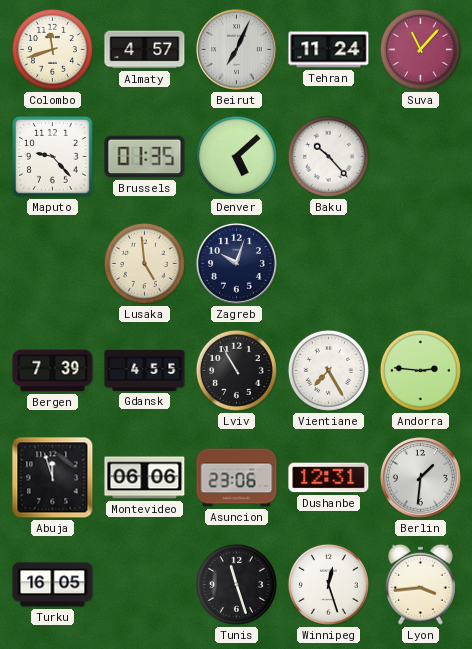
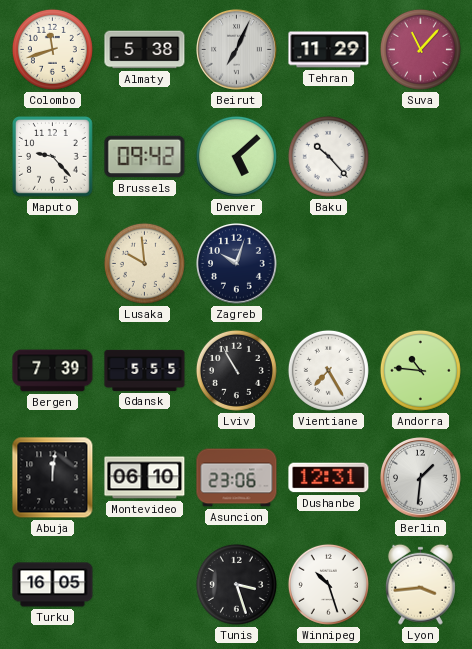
Almaty: 4:57 -> 5:38 (145, 50)
Tehran: 11:24 -> 11:29 (329, 50)
Brussels: 01:35 -> 09:42 (145, 157)
Lusaka: 4:59 -> 9:59 (144, 263)
Gdansk: 4:55 -> 5:55 (145, 370)
Andorra: 2:46 -> 10:46 (420, 370)
Abuja: 11:57 -> 12:01 (53, 478)
Montevideo: 06:06 -> 06:10 (145, 478)
Tunis: 11:27 -> 3:27 (236, 584)
Winnipeg: 12:27 -> 10:27 (328, 584)
